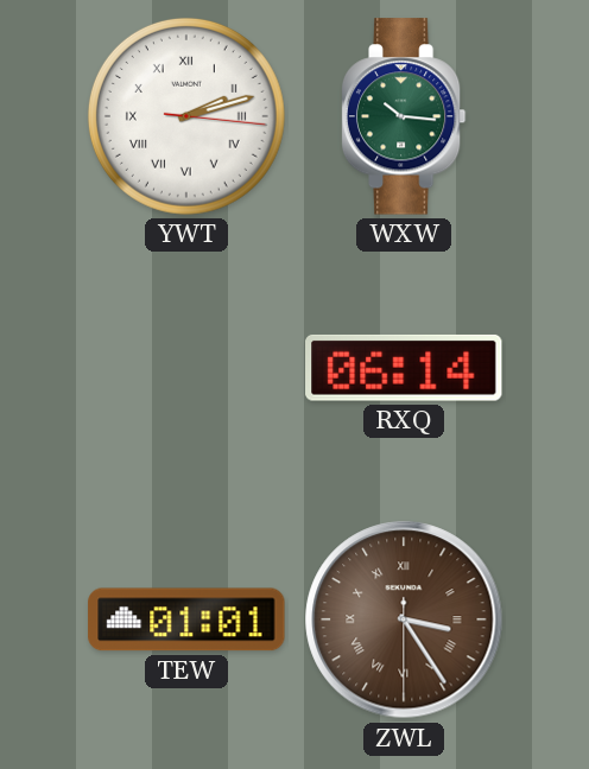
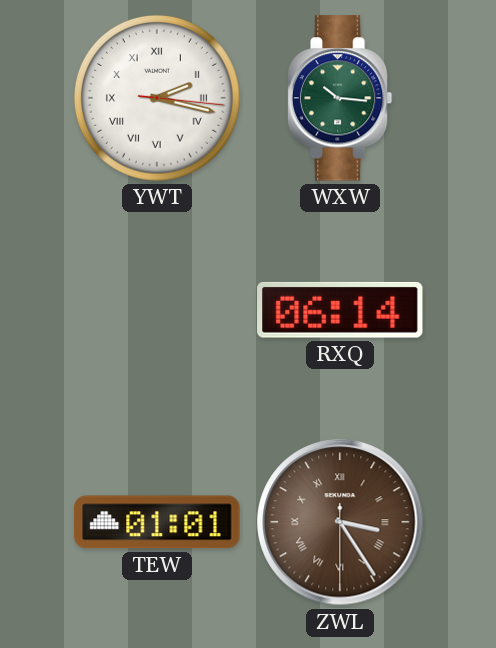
YWT: 2:12 -> 2:17 (157, 98)
